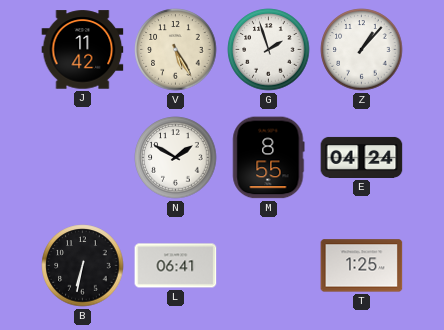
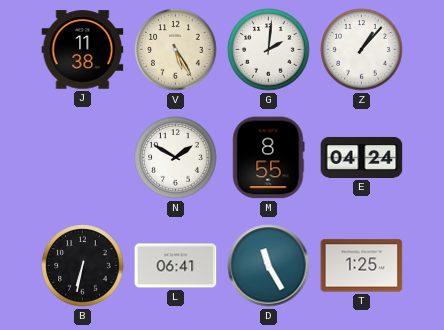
J: 11:42 -> 11:38 (83, 50)
G: 1:57 -> 2:01 (269, 50)
D: none -> 11:25 (269, 266)
